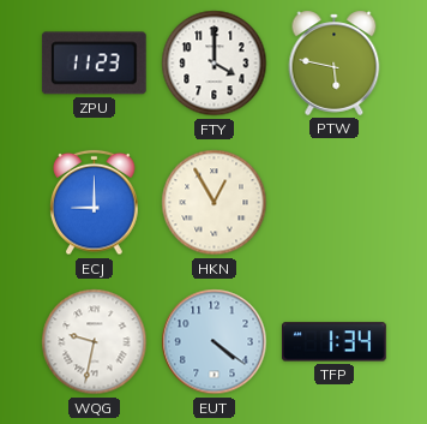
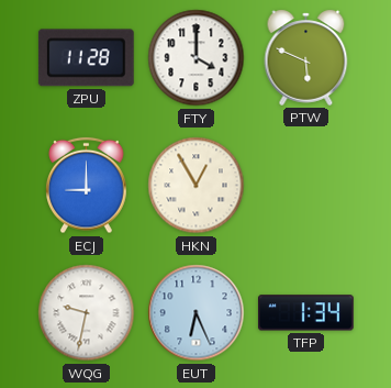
ZPU: 11:23 -> 11:28 (86, 58)
PTW: 5:47 -> 5:49 (306, 57)
EUT: 4:21 -> 6:26 (197, 313)
